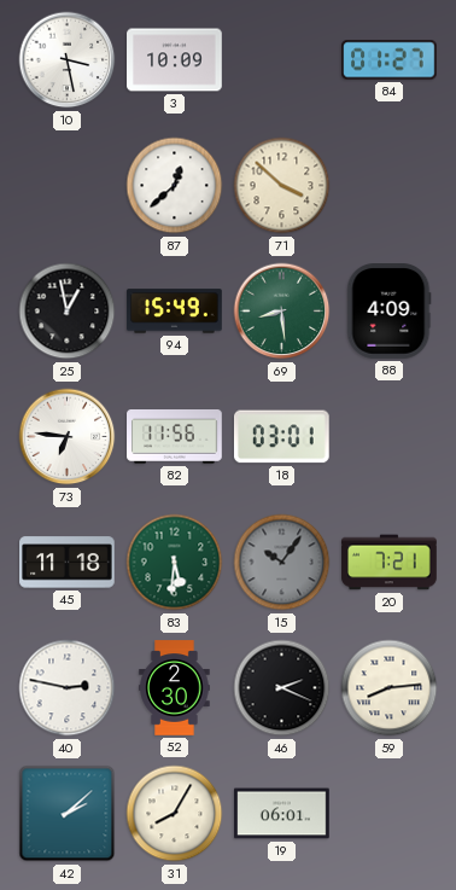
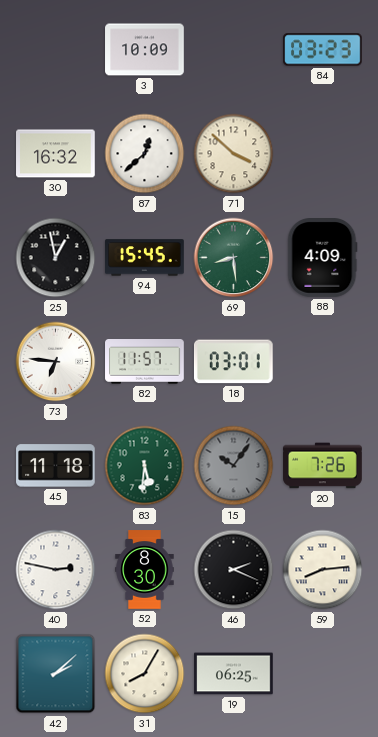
10: 3:28 -> none (68, 60)
84: 01:27 -> 03:23 (323, 50)
30: none -> 16:32 (56, 154)
94: 15:49 -> 15:45 (145, 258)
82: 11:56 -> 11:57 (145, 362)
20: 7:21 -> 7:26 (323, 466)
52: 2:30 -> 8:30 (145, 570)
19: 06:01 -> 06:25 (234, 674)
